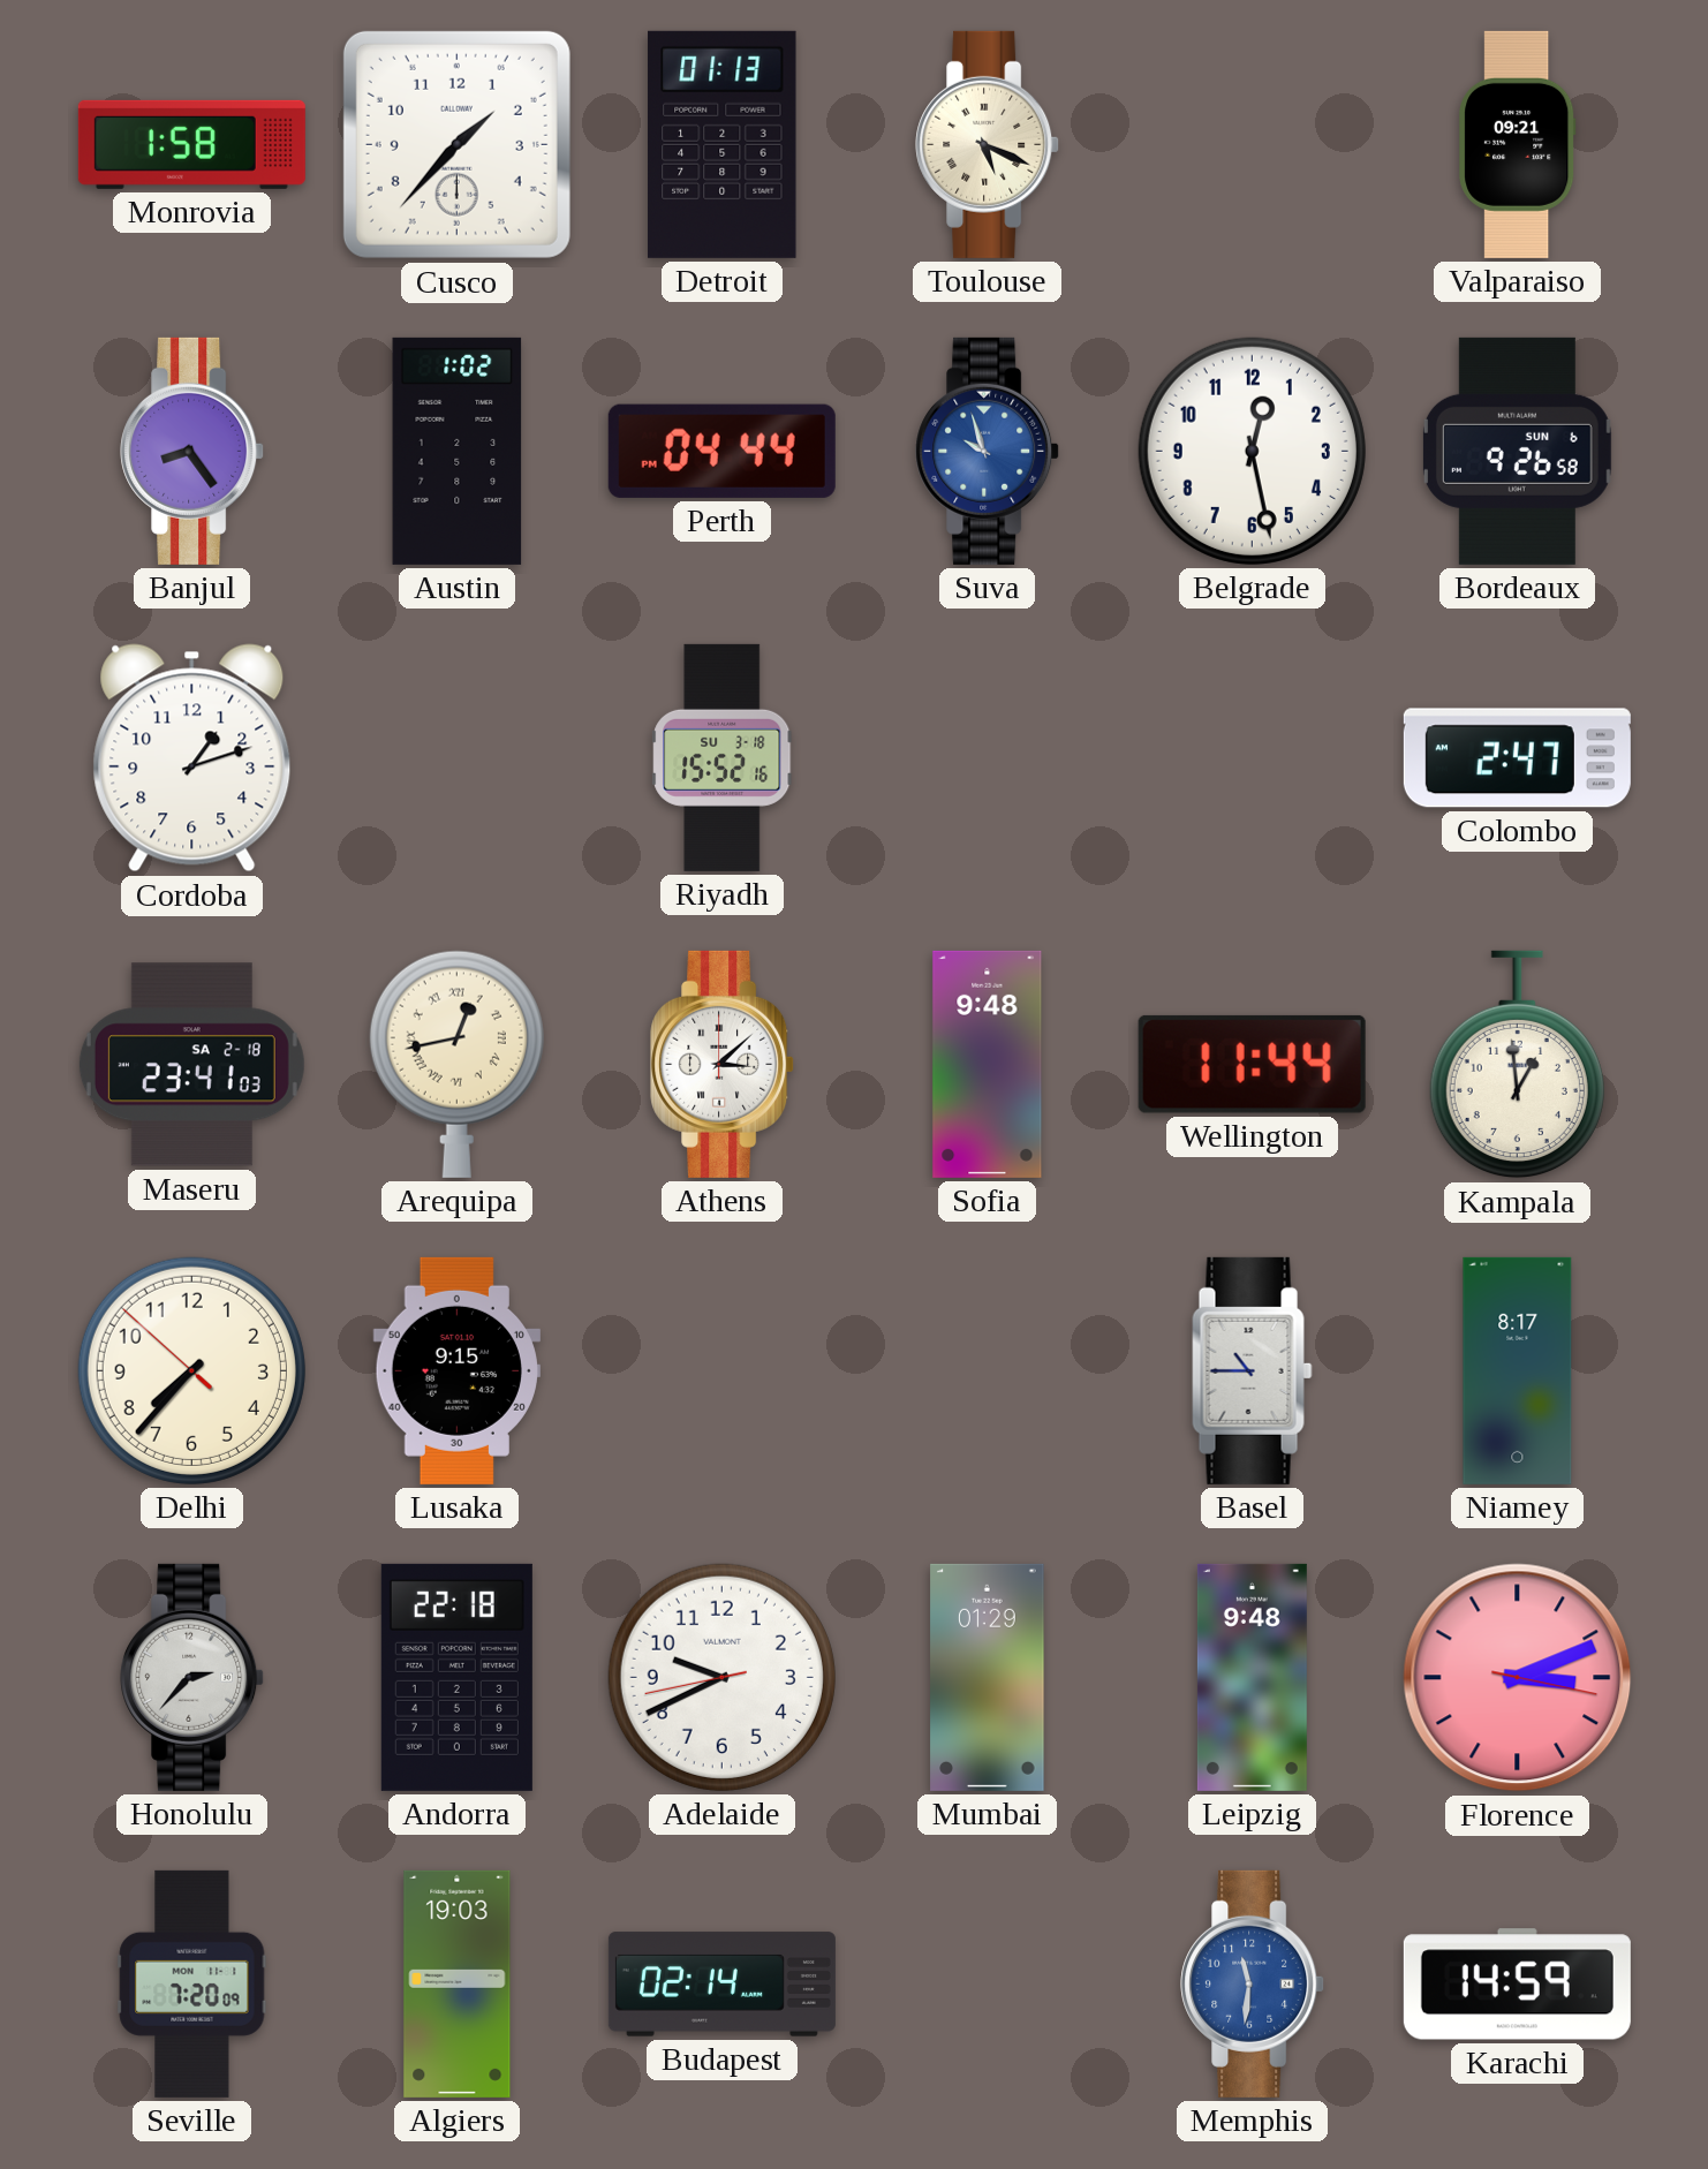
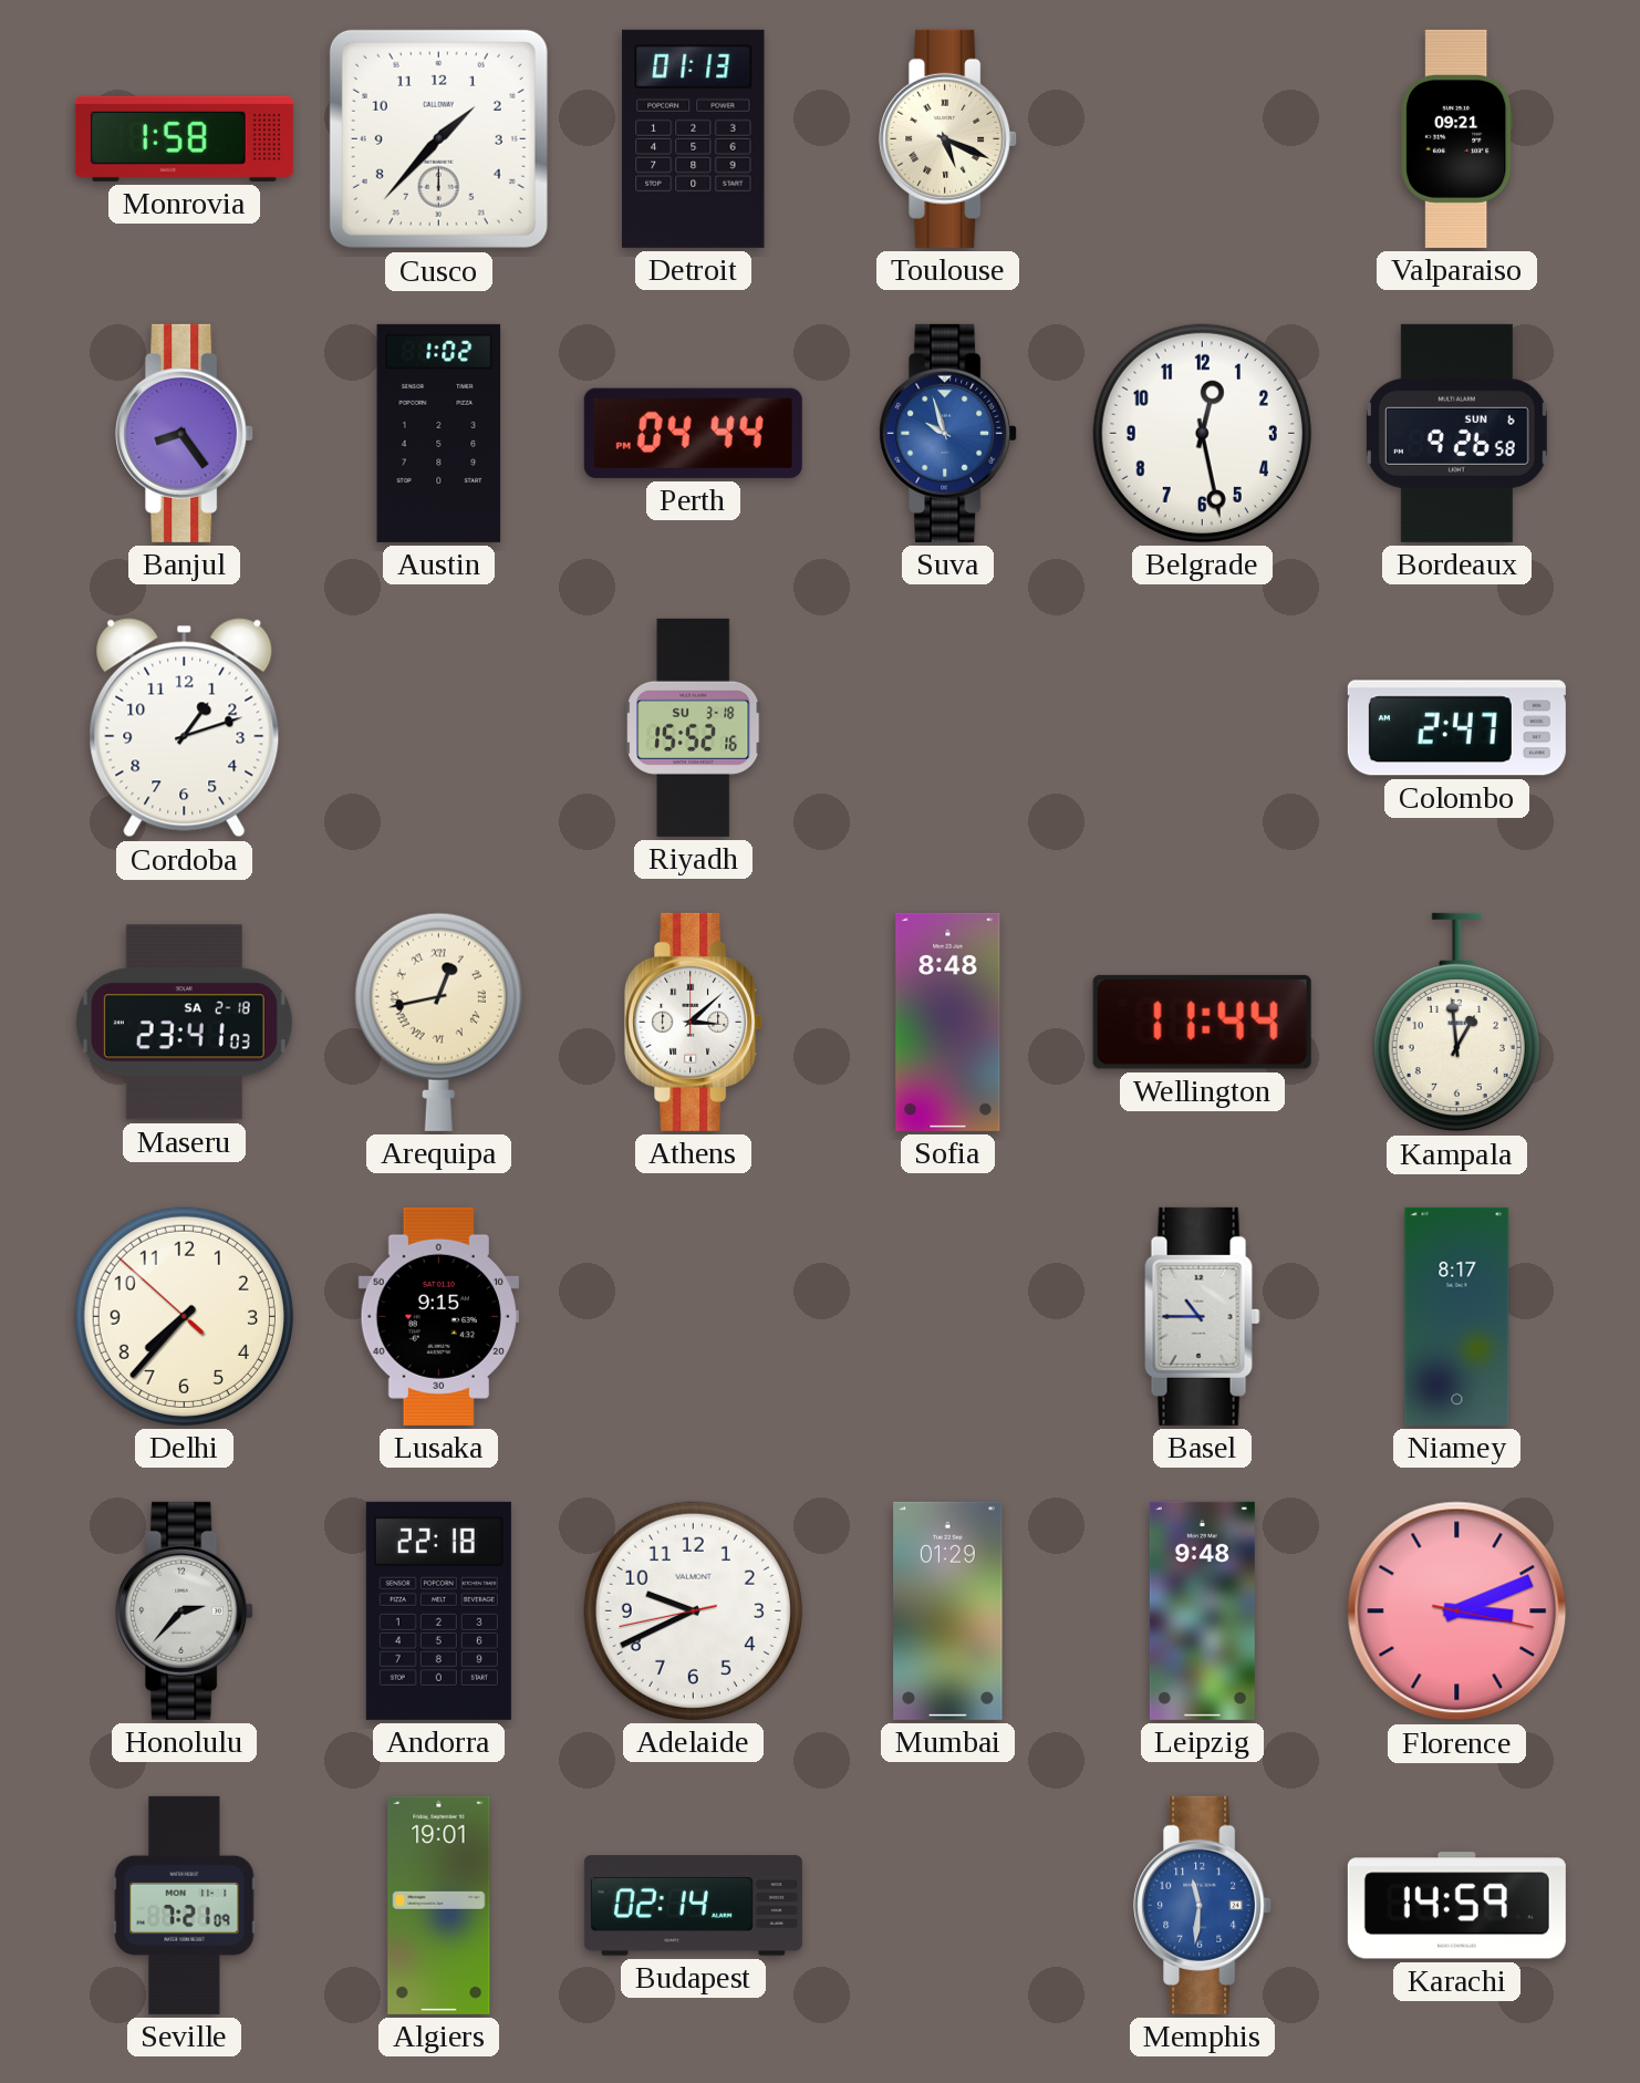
Sofia: 9:48 -> 8:48 (948, 1022)
Seville: 7:20 -> 7:21 (185, 1905)
Algiers: 19:03 -> 19:01 (439, 1905)
